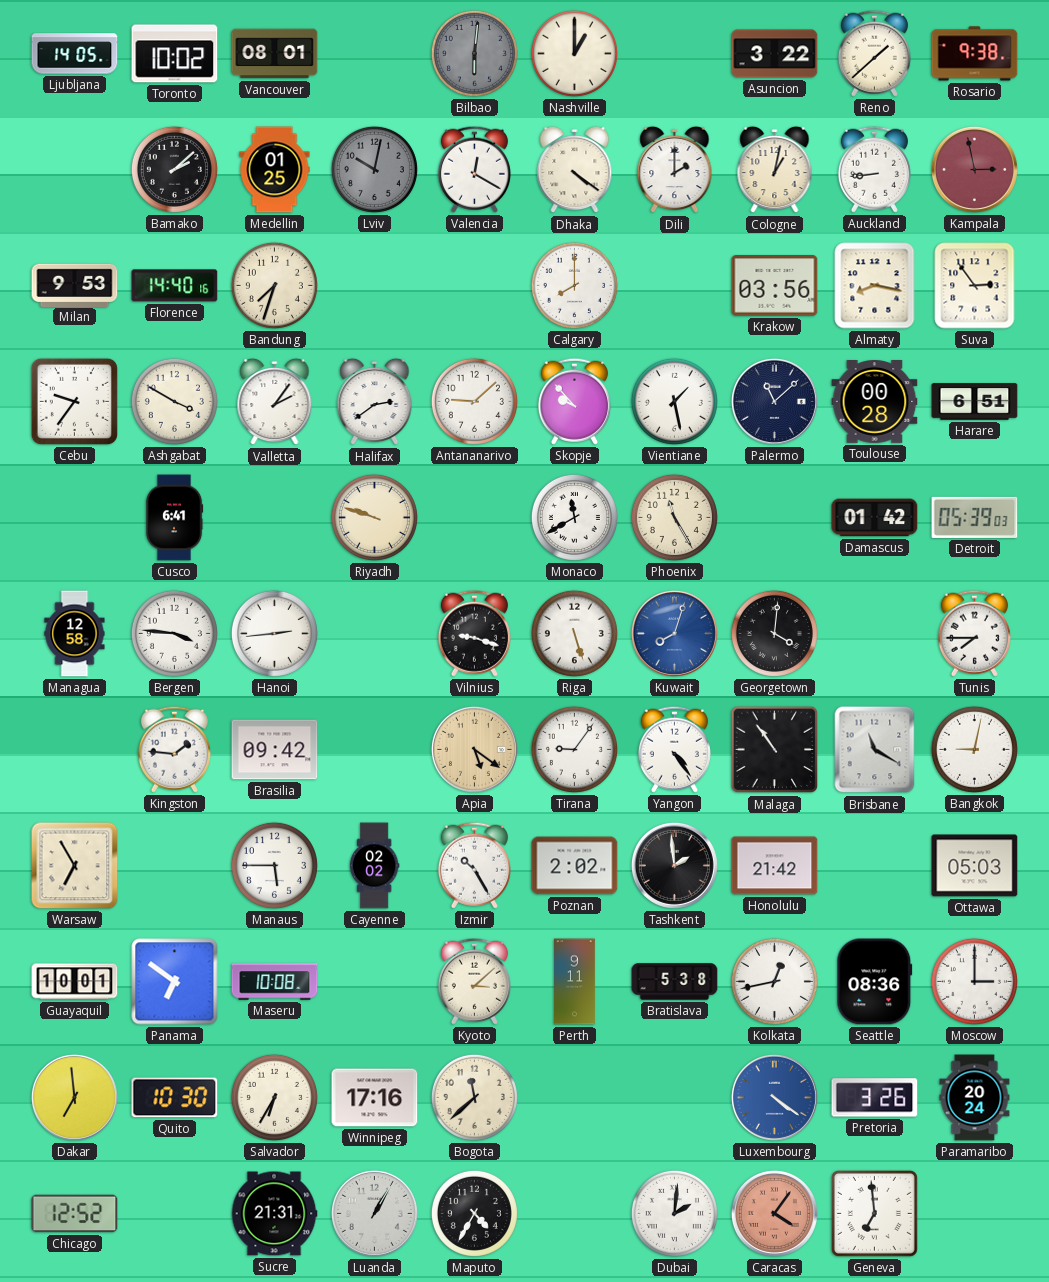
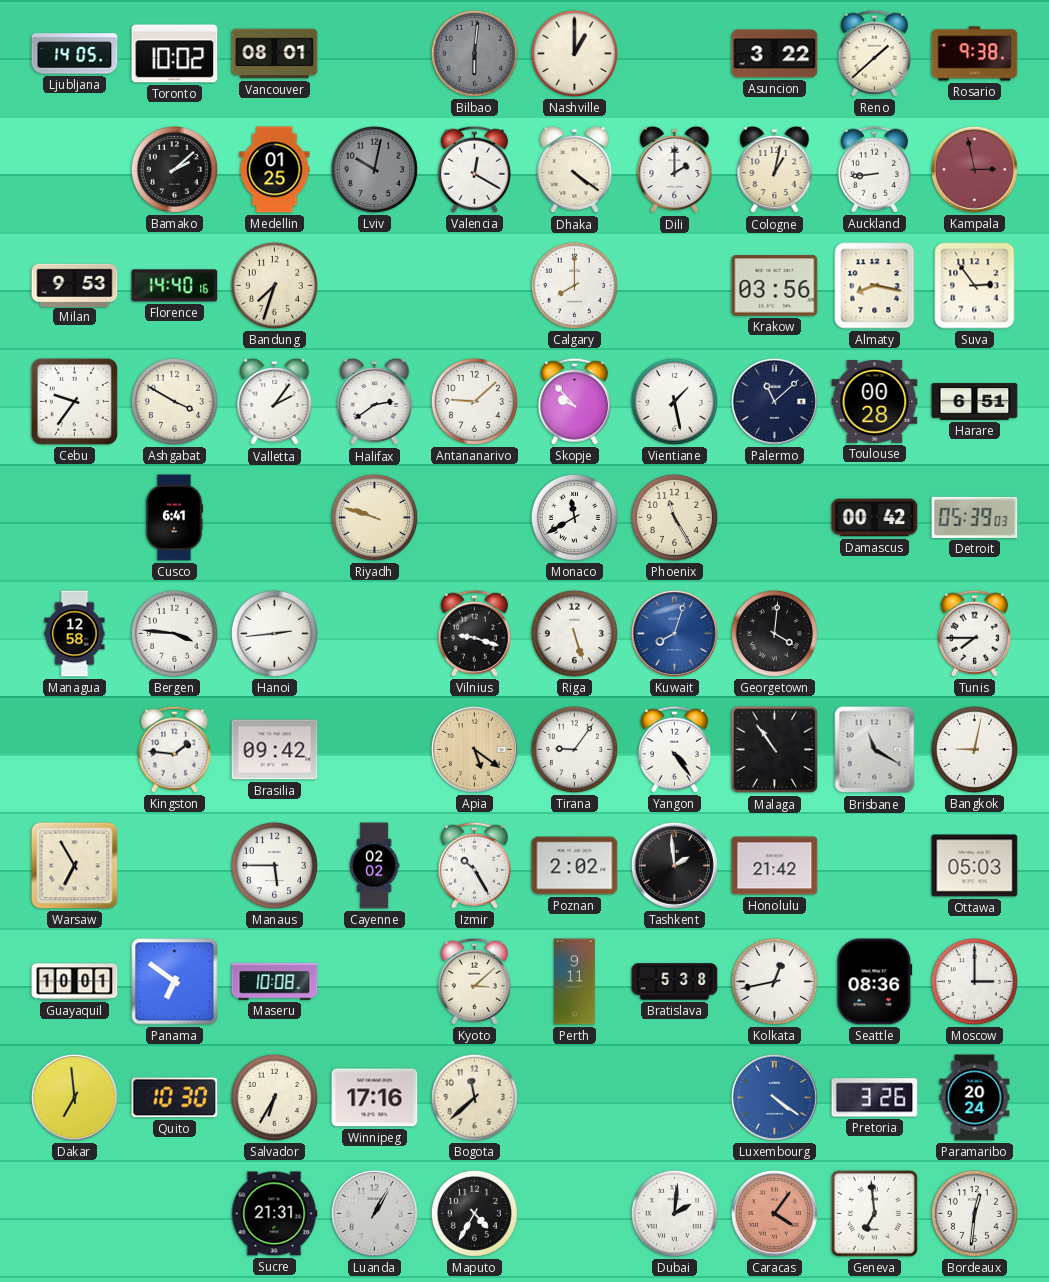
Damascus: 01:42 -> 00:42 (875, 518)
Chicago: 12:52 -> none (75, 1214)
Bordeaux: none -> 12:31 (974, 1213)
